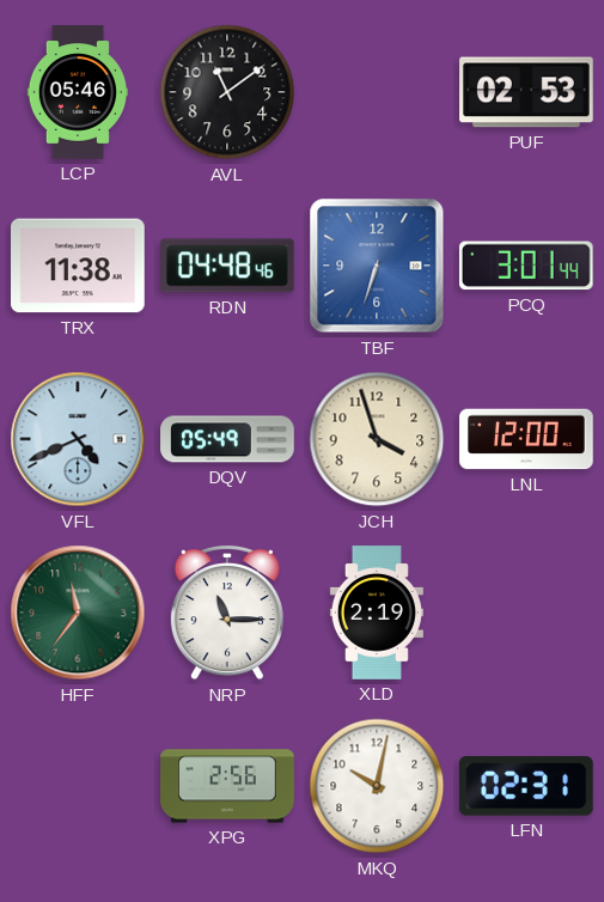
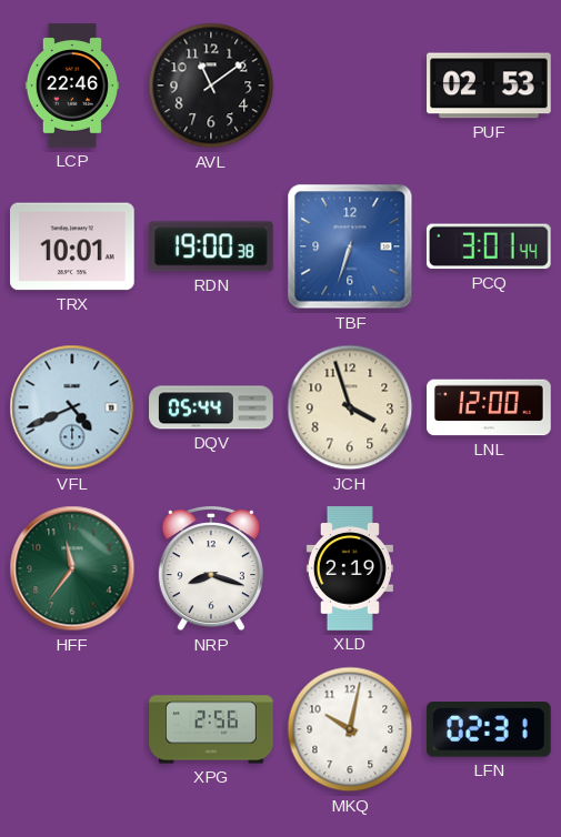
LCP: 05:46 -> 22:46 (71, 85)
TRX: 11:38 -> 10:01 (73, 246)
RDN: 04:48 -> 19:00 (212, 246)
DQV: 05:49 -> 05:44 (211, 407)
NRP: 11:15 -> 8:18 (211, 568)
